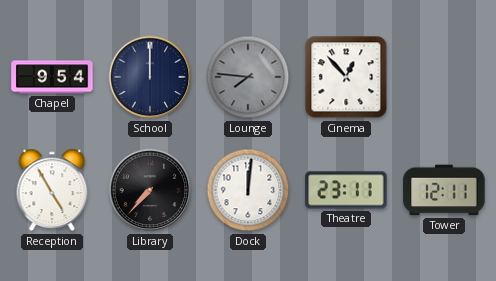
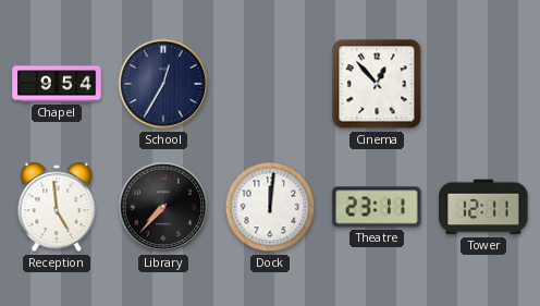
School: 12:00 -> 12:35 (163, 84)
Lounge: 7:46 -> none (248, 77)
Reception: 4:55 -> 4:59 (57, 207)
